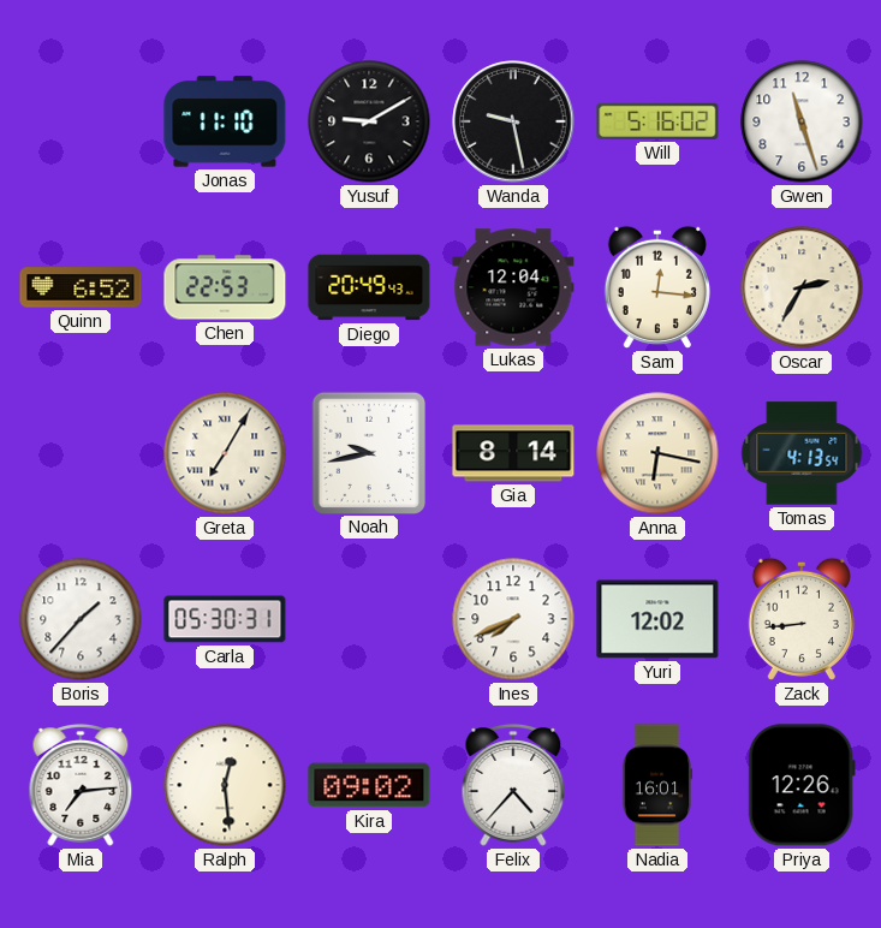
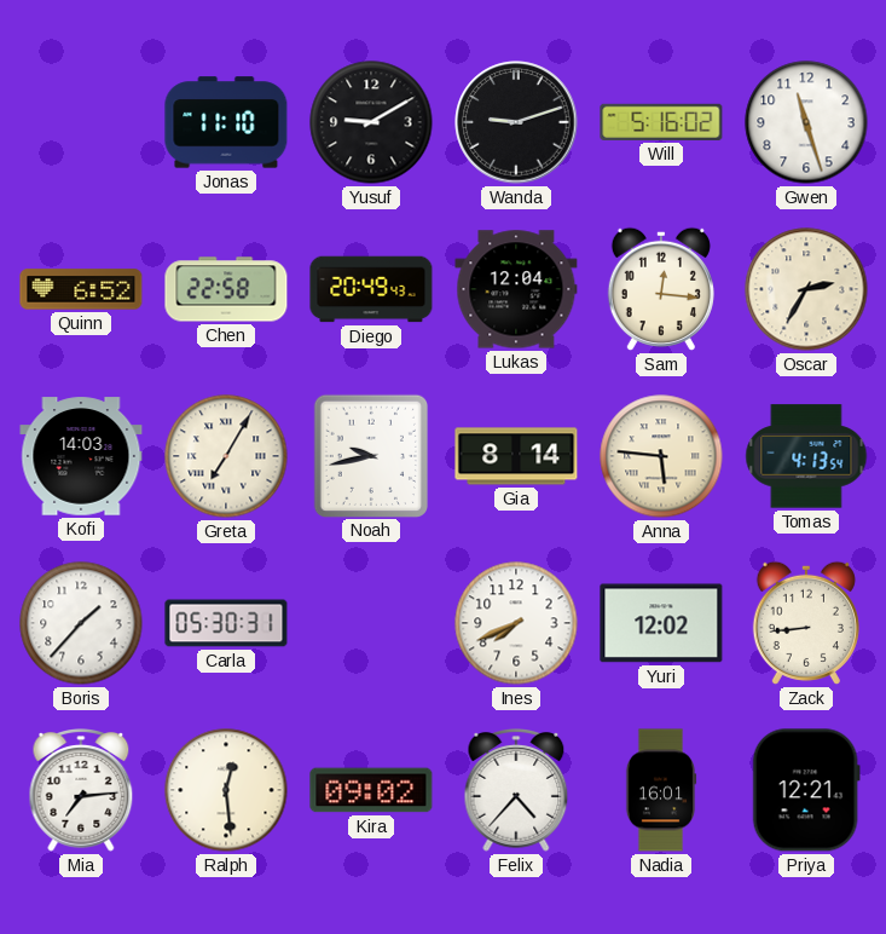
Wanda: 9:28 -> 9:12 (516, 122)
Chen: 22:53 -> 22:58 (226, 289)
Kofi: none -> 14:03 (81, 456)
Anna: 6:17 -> 5:46 (661, 456)
Priya: 12:26 -> 12:21 (806, 790)
